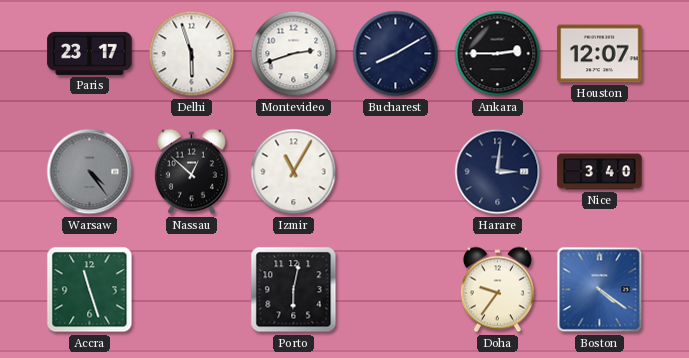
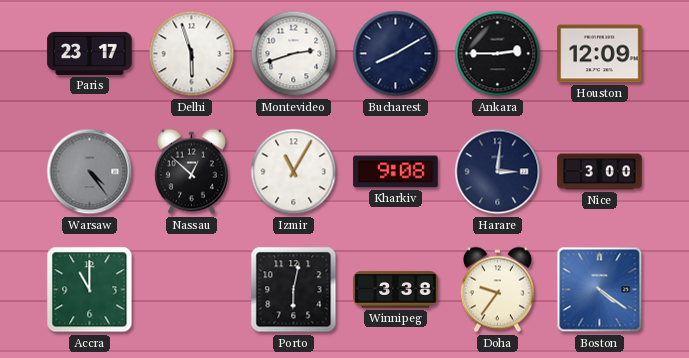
Houston: 12:07 -> 12:09 (600, 54)
Kharkiv: none -> 9:08 (396, 172)
Nice: 3:40 -> 3:00 (600, 172)
Accra: 11:27 -> 11:00 (90, 290)
Winnipeg: none -> 3:38 (396, 290)
